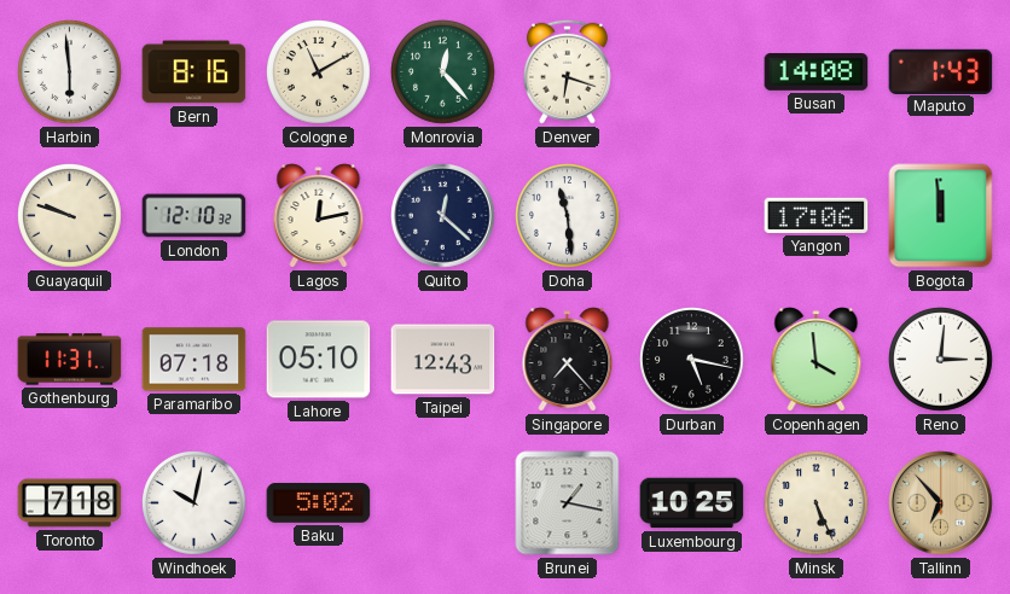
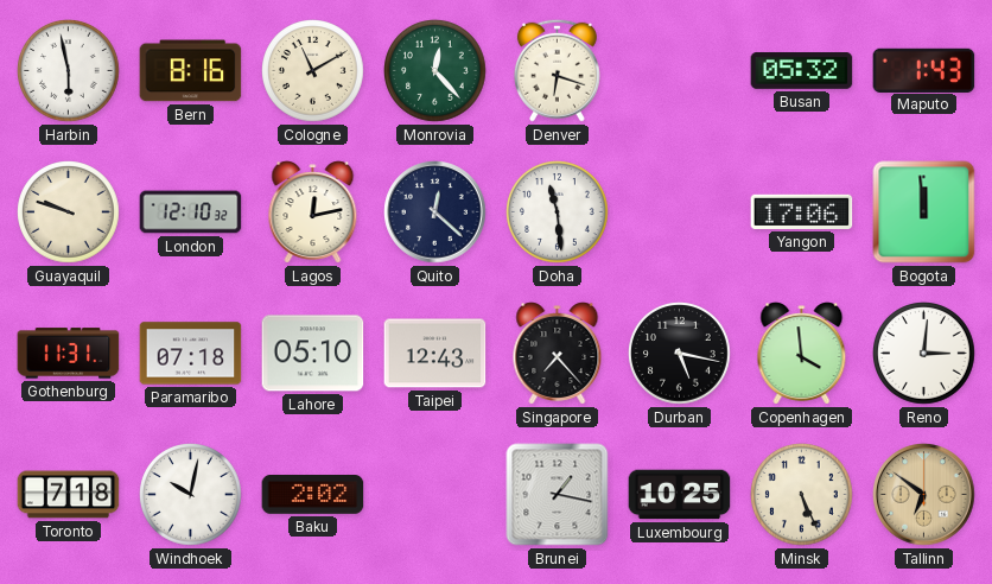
Harbin: 5:59 -> 5:58 (69, 71)
Busan: 14:08 -> 05:32 (802, 71)
Baku: 5:02 -> 2:02 (313, 495)
Tallinn: 6:53 -> 6:51 (924, 495)
